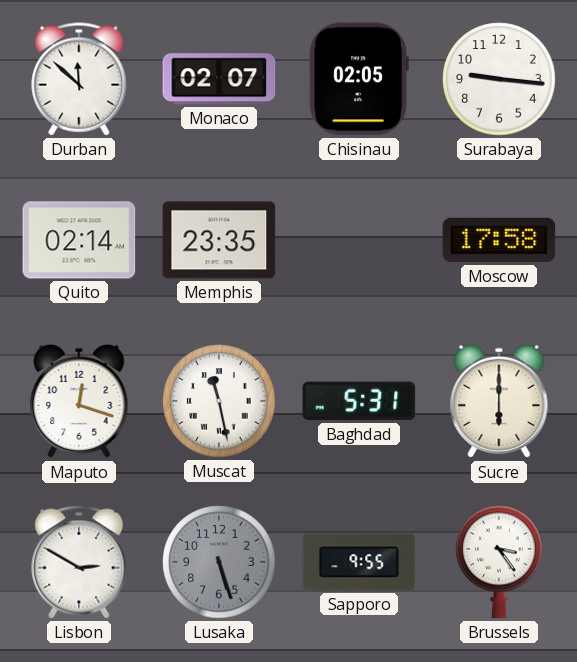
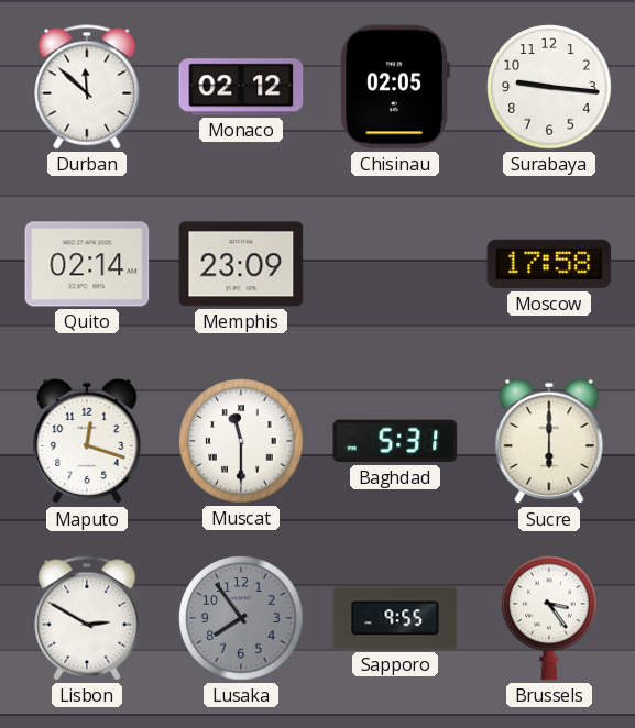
Monaco: 02:07 -> 02:12 (241, 87)
Memphis: 23:35 -> 23:09 (241, 264)
Muscat: 11:28 -> 11:30 (241, 441)
Lusaka: 5:27 -> 7:54 (241, 618)
